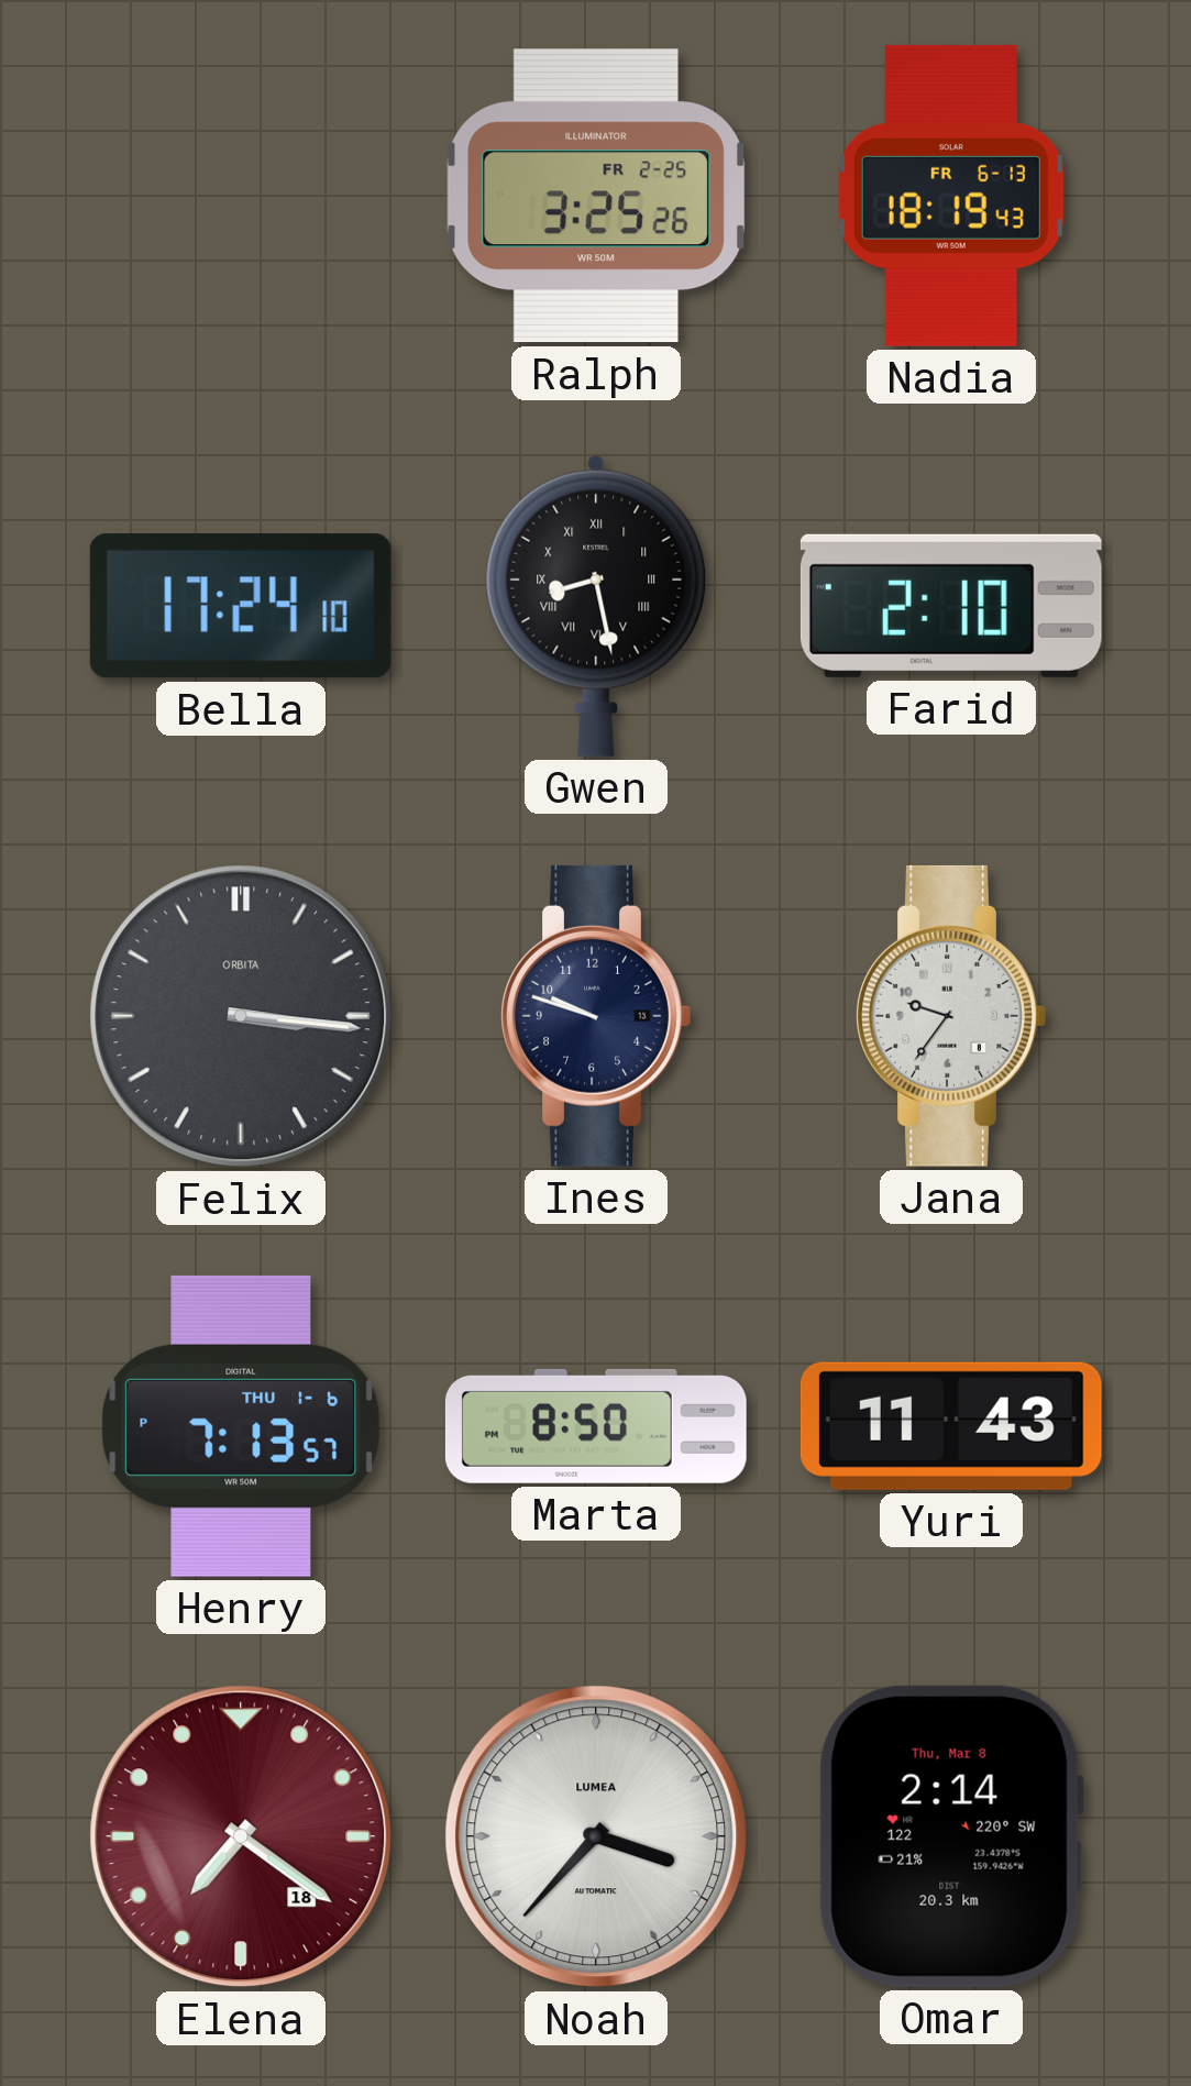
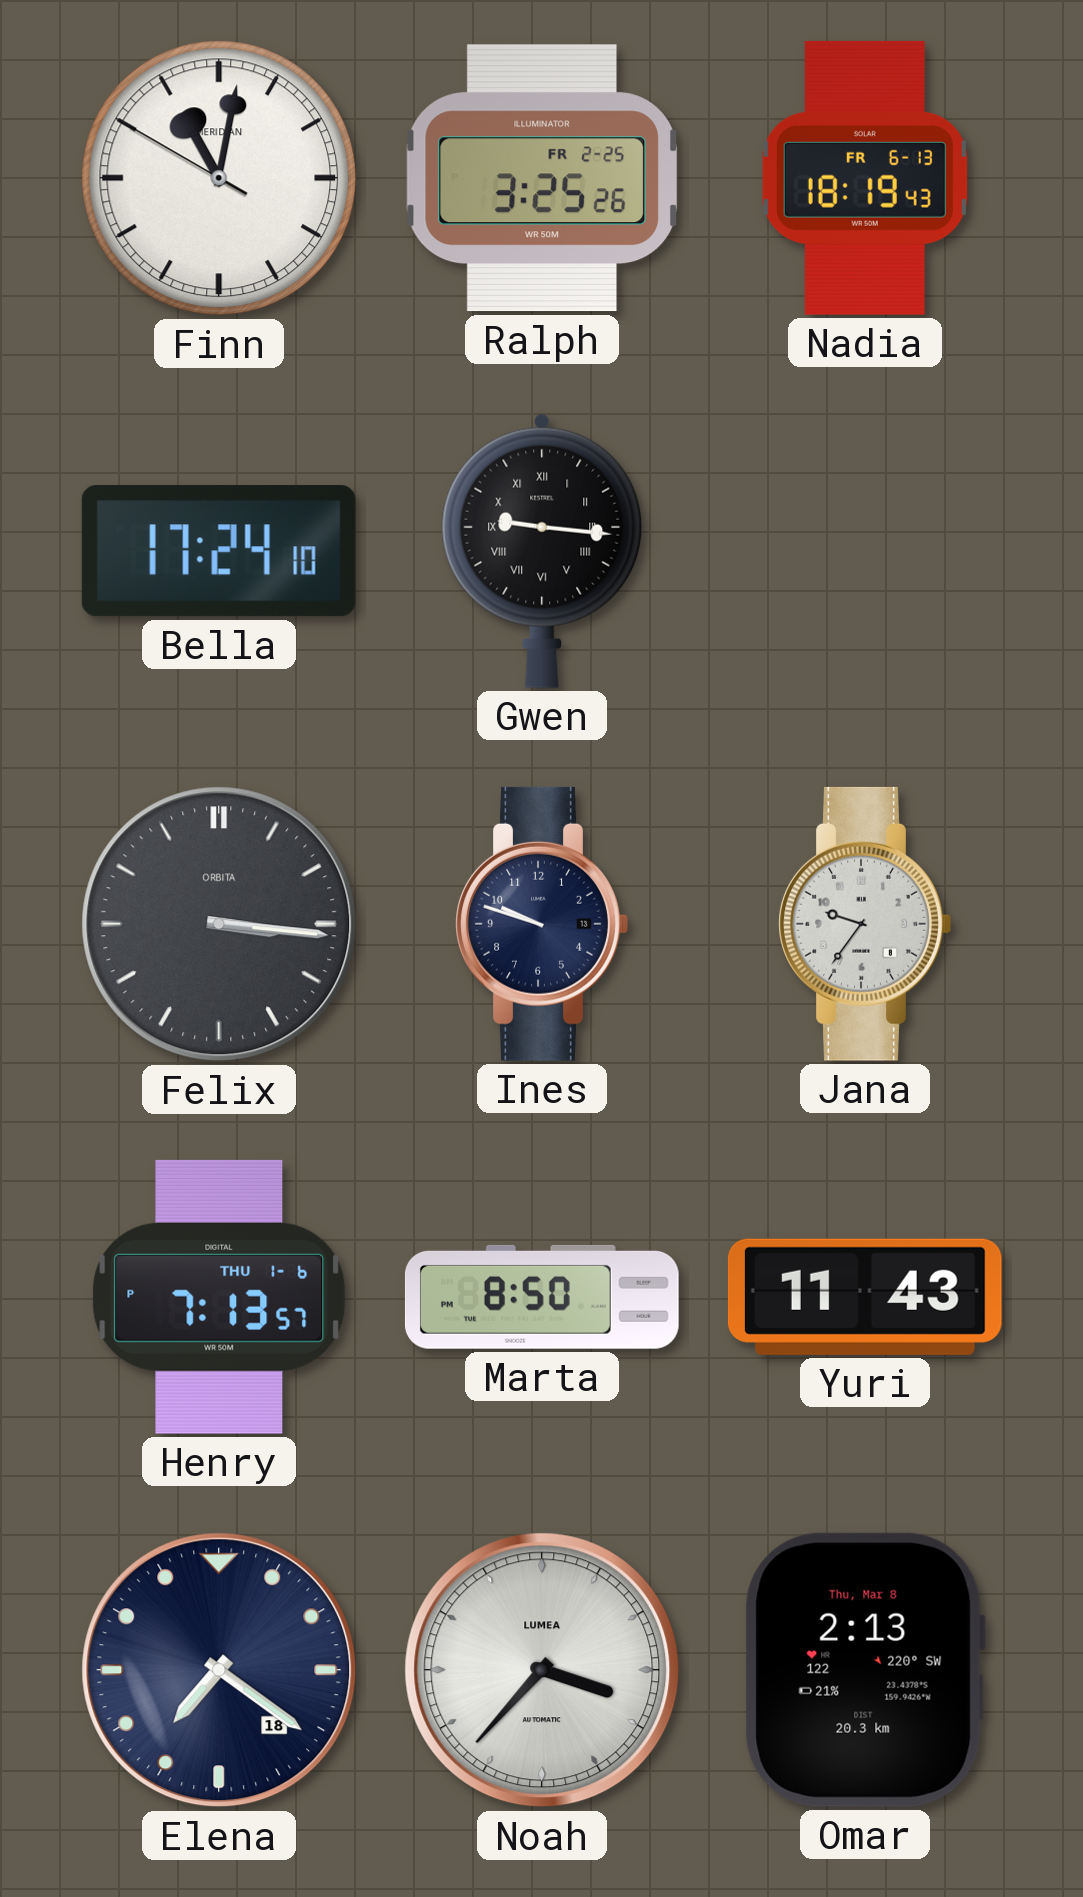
Finn: none -> 11:01 (219, 178)
Gwen: 8:28 -> 9:16 (542, 551)
Farid: 2:10 -> none (951, 606)
Elena dial: burgundy -> navy (219, 1670)
Omar: 2:14 -> 2:13 (865, 1670)
